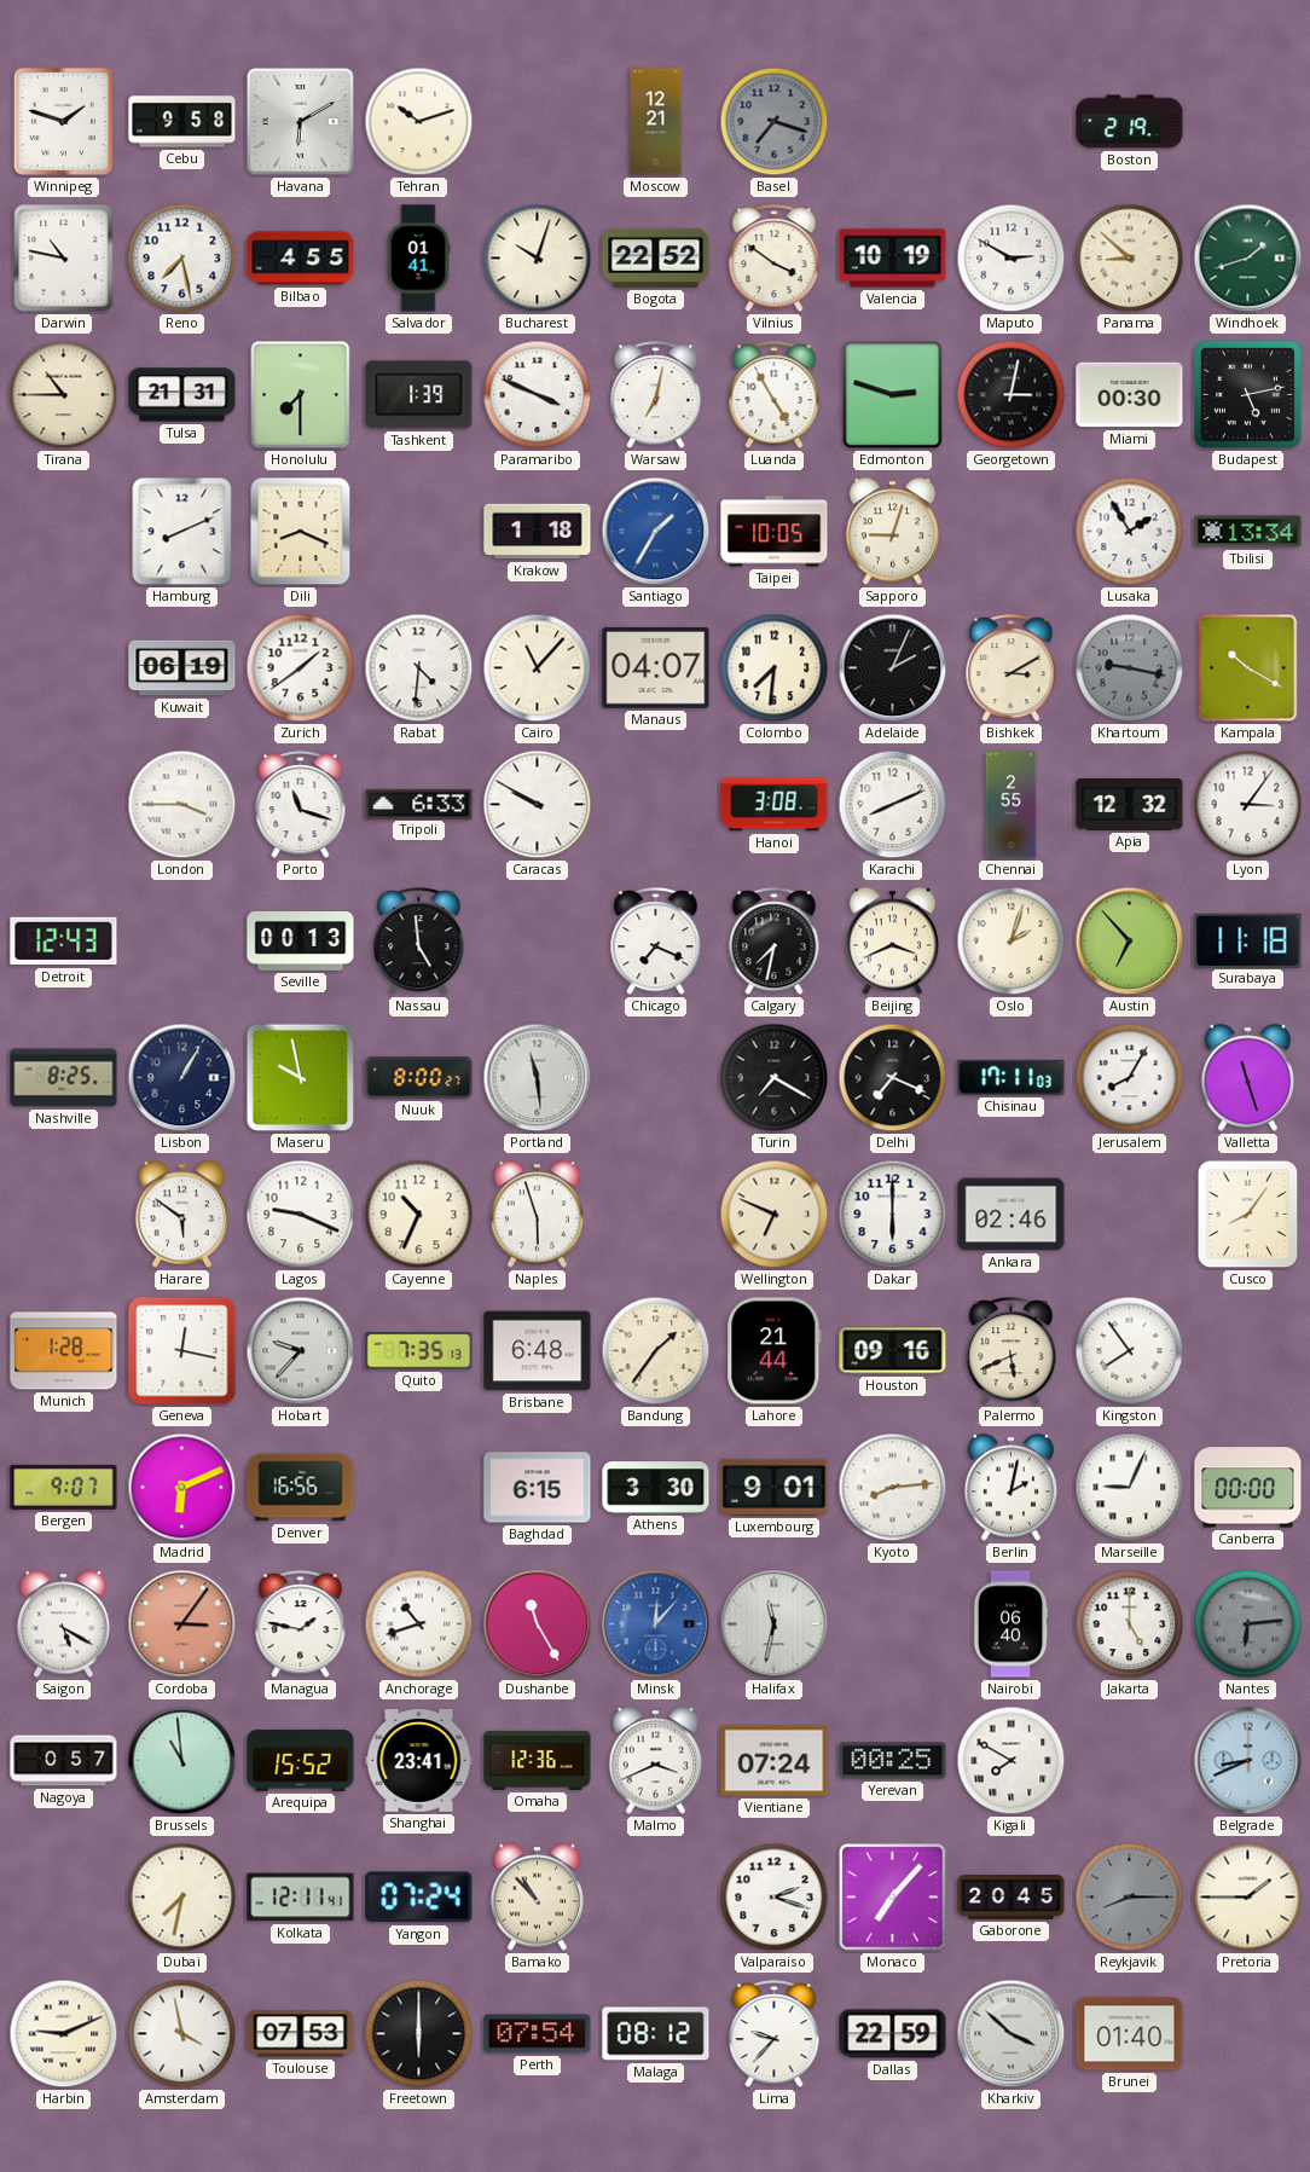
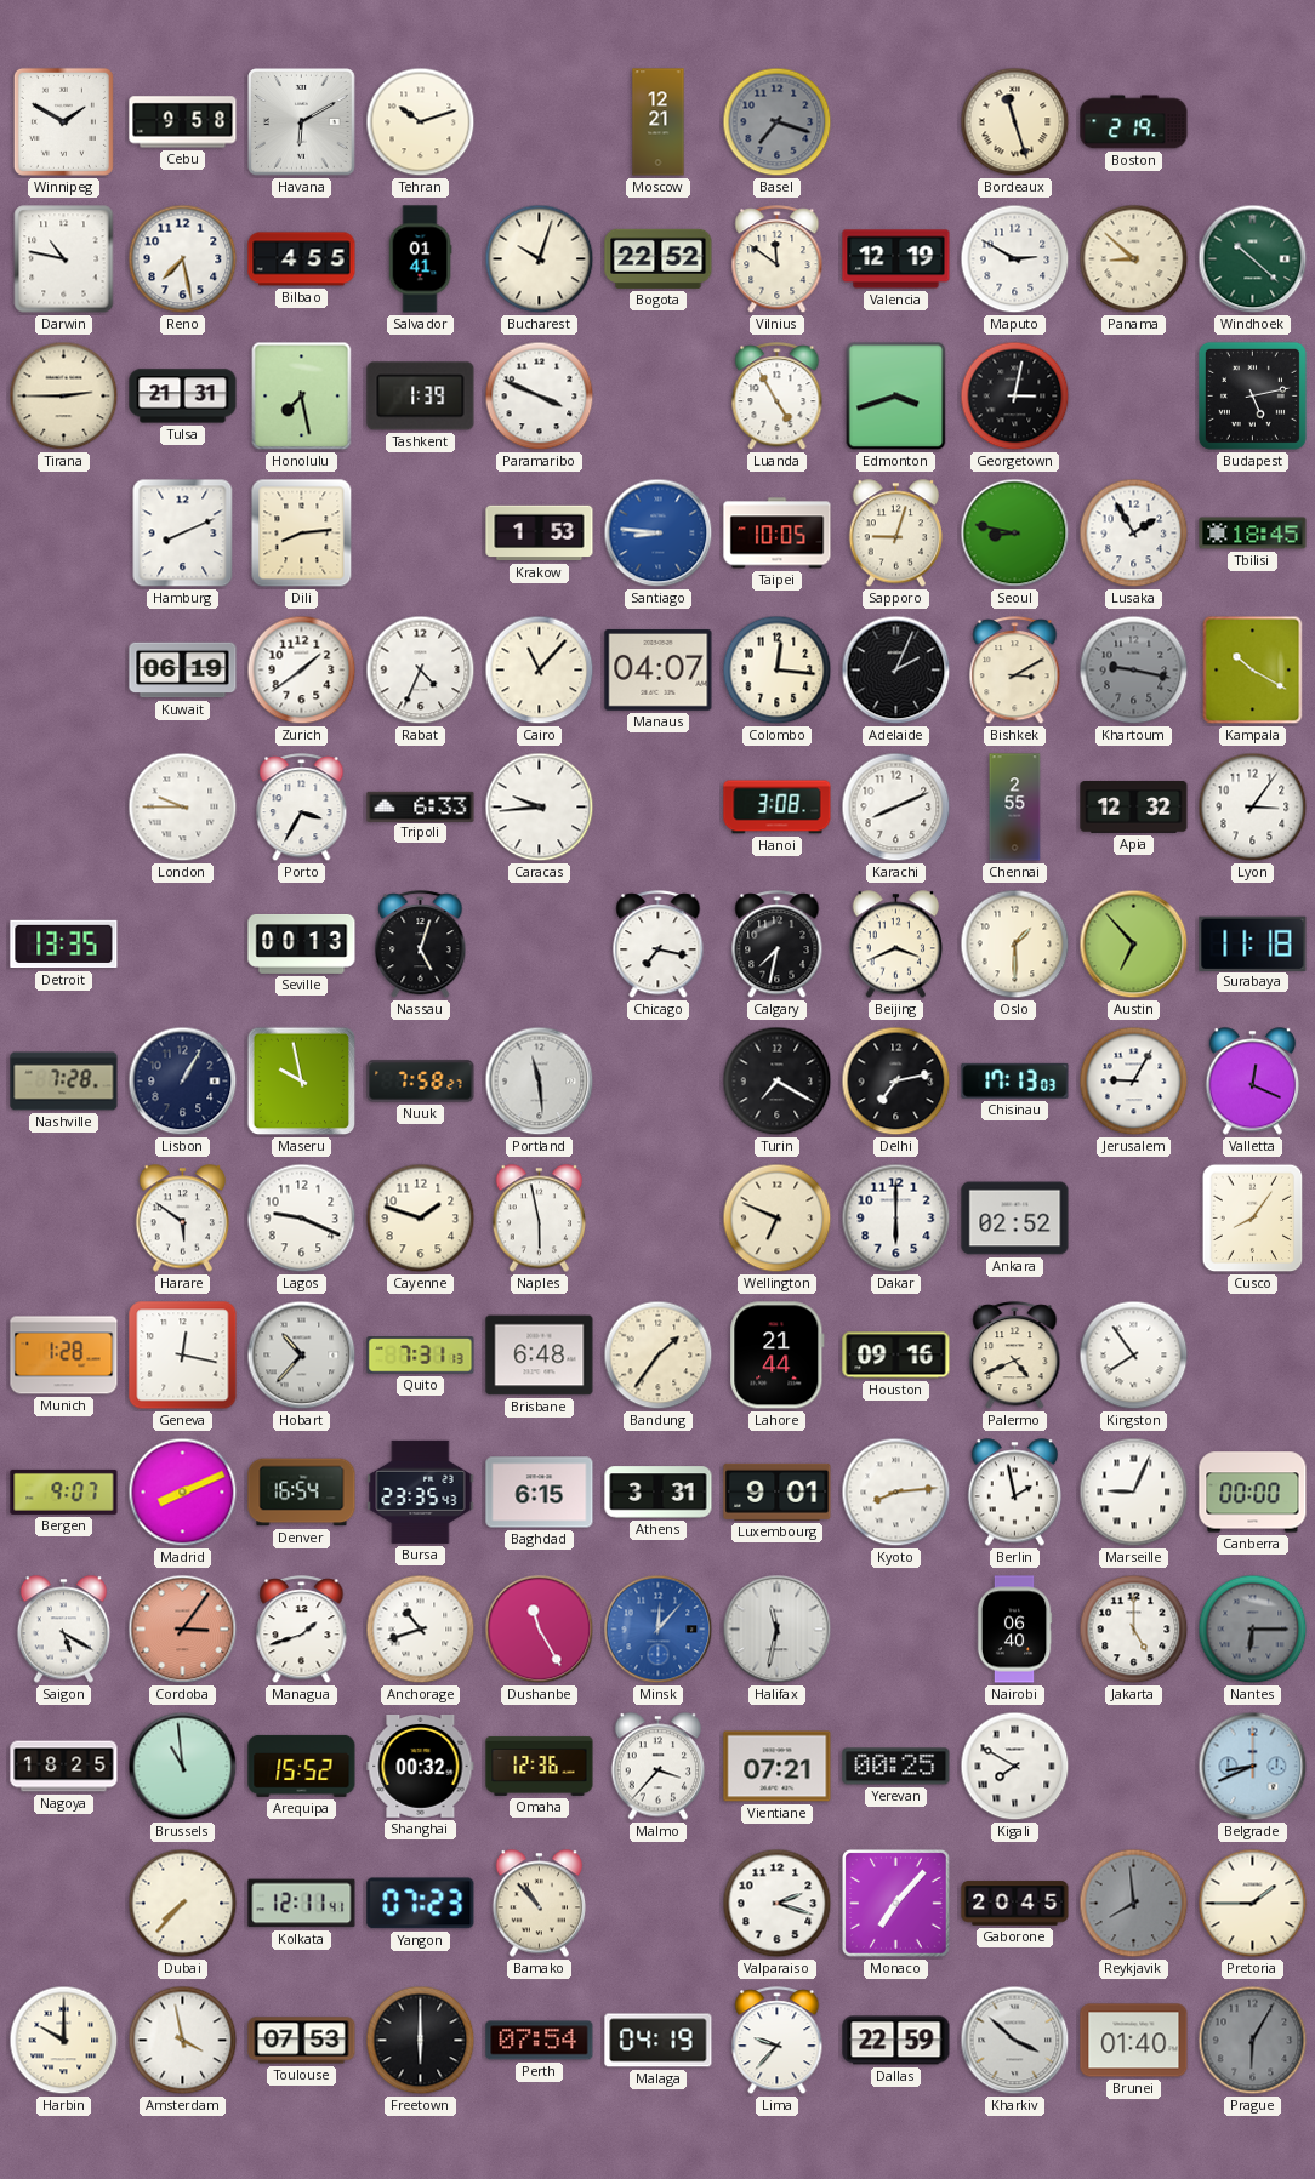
Winnipeg: 1:48 -> 1:50 (63, 121)
Bordeaux: none -> 11:27 (1015, 122)
Vilnius: 3:51 -> 11:51 (778, 259)
Valencia: 10:19 -> 12:19 (896, 259)
Windhoek: 1:42 -> 10:22 (1253, 259)
Tirana: 10:45 -> 2:45 (64, 397)
Honolulu: 7:30 -> 7:28 (302, 397)
Warsaw: 7:02 -> none (656, 395)
Edmonton: 2:48 -> 3:42 (896, 397)
Miami: 00:30 -> none (1130, 395)
Dili: 8:19 -> 8:14 (302, 534)
Krakow: 1:18 -> 1:53 (540, 534)
Santiago: 1:35 -> 8:46 (659, 534)
Seoul: none -> 8:47 (1015, 534)
Tbilisi: 13:34 -> 18:45 (1253, 534)
Rabat: 4:31 -> 4:34 (421, 671)
Colombo: 7:31 -> 12:16 (778, 671)
London: 3:45 -> 9:45 (183, 808)
Porto: 11:18 -> 3:35 (302, 808)
Caracas: 9:50 -> 9:44 (540, 808)
Detroit: 12:43 -> 13:35 (64, 945)
Nassau: 4:59 -> 5:03 (421, 945)
Chicago: 7:19 -> 7:17 (659, 945)
Oslo: 2:03 -> 1:30 (1015, 945)
Nashville: 8:25 -> 7:28 (64, 1082)
Nuuk: 8:00 -> 7:58 (421, 1082)
Delhi: 7:19 -> 7:13 (896, 1082)
Chisinau: 17:11 -> 17:13 (1015, 1080)
Jerusalem: 8:05 -> 9:05 (1134, 1082)
Valletta: 11:27 -> 12:19 (1253, 1082)
Cayenne: 10:34 -> 1:48 (421, 1219)
Naples: 5:57 -> 5:58 (540, 1219)
Ankara: 02:46 -> 02:52 (1015, 1219)
Hobart: 9:37 -> 10:37 (302, 1356)
Quito: 7:35 -> 7:31 (421, 1356)
Palermo: 5:41 -> 4:41 (1015, 1356)
Madrid: 6:11 -> 8:11 (183, 1493)
Denver: 16:56 -> 16:54 (302, 1493)
Bursa: none -> 23:35 (421, 1491)
Athens: 3:30 -> 3:31 (659, 1493)
Berlin: 2:02 -> 1:58 (1015, 1493)
Managua: 1:47 -> 1:42 (302, 1630)
Nantes: 6:14 -> 6:15 (1253, 1630)
Nagoya: 0:57 -> 18:25 (64, 1767)
Shanghai: 23:41 -> 00:32 (421, 1767)
Malmo: 3:41 -> 3:37 (659, 1767)
Vientiane: 07:24 -> 07:21 (778, 1767)
Dubai: 7:32 -> 7:37 (183, 1904)
Yangon: 07:24 -> 07:23 (421, 1904)
Reykjavik: 8:15 -> 7:59 (1134, 1904)
Harbin: 9:11 -> 10:00 (64, 2041)
Malaga: 08:12 -> 04:19 (659, 2041)
Prague: none -> 6:05 (1253, 2041)
